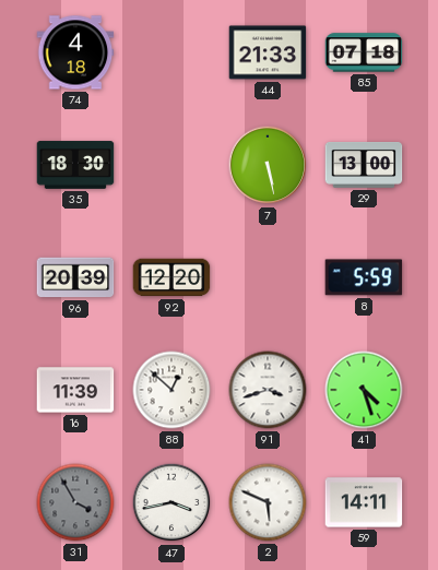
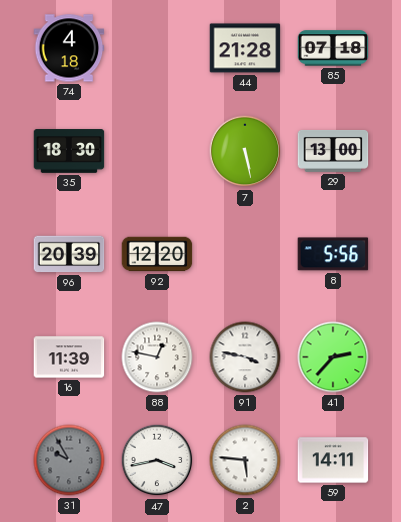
44: 21:33 -> 21:28 (245, 48)
8: 5:59 -> 5:56 (333, 254)
88: 12:52 -> 12:47 (157, 357)
91: 3:42 -> 3:47 (245, 357)
41: 4:27 -> 2:37 (333, 357)
31: 3:55 -> 9:55 (69, 460)
2: 5:49 -> 5:46 (245, 460)
